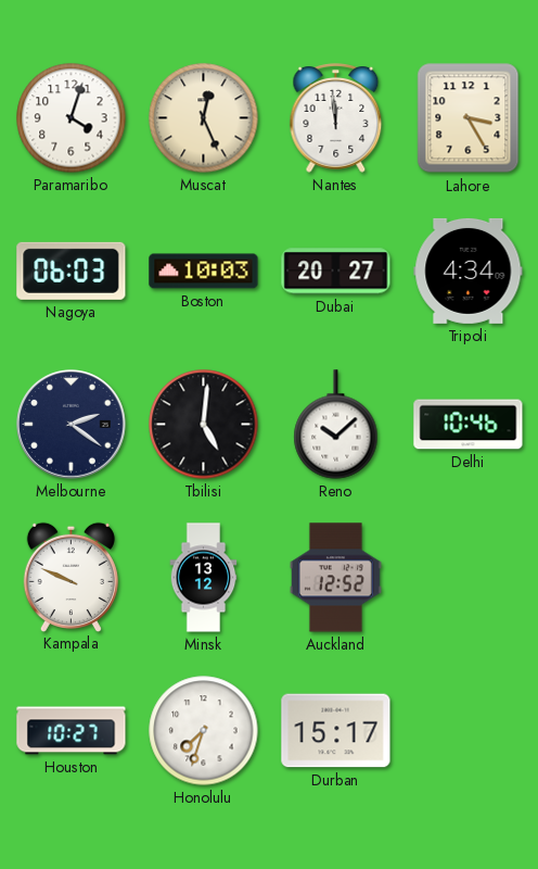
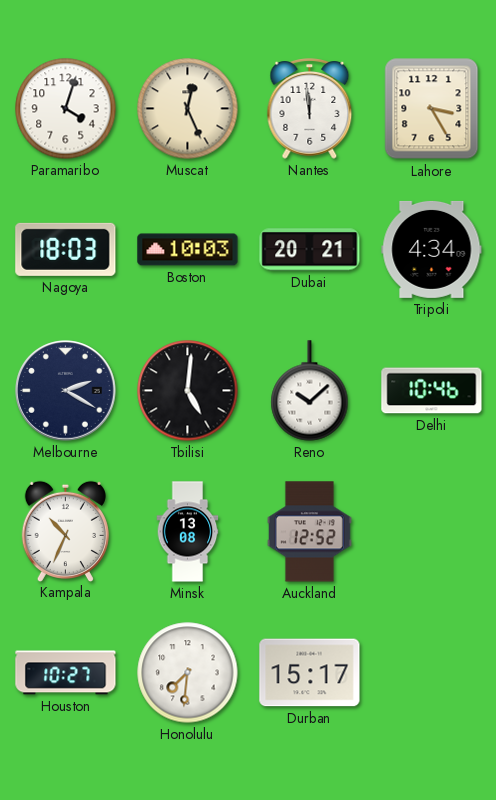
Nagoya: 06:03 -> 18:03 (66, 249)
Dubai: 20:27 -> 20:21 (310, 250)
Melbourne: 2:21 -> 2:20 (66, 391)
Kampala: 9:49 -> 10:34 (65, 531)
Minsk: 13:12 -> 13:08 (188, 532)
Honolulu: 7:33 -> 7:31 (188, 673)
